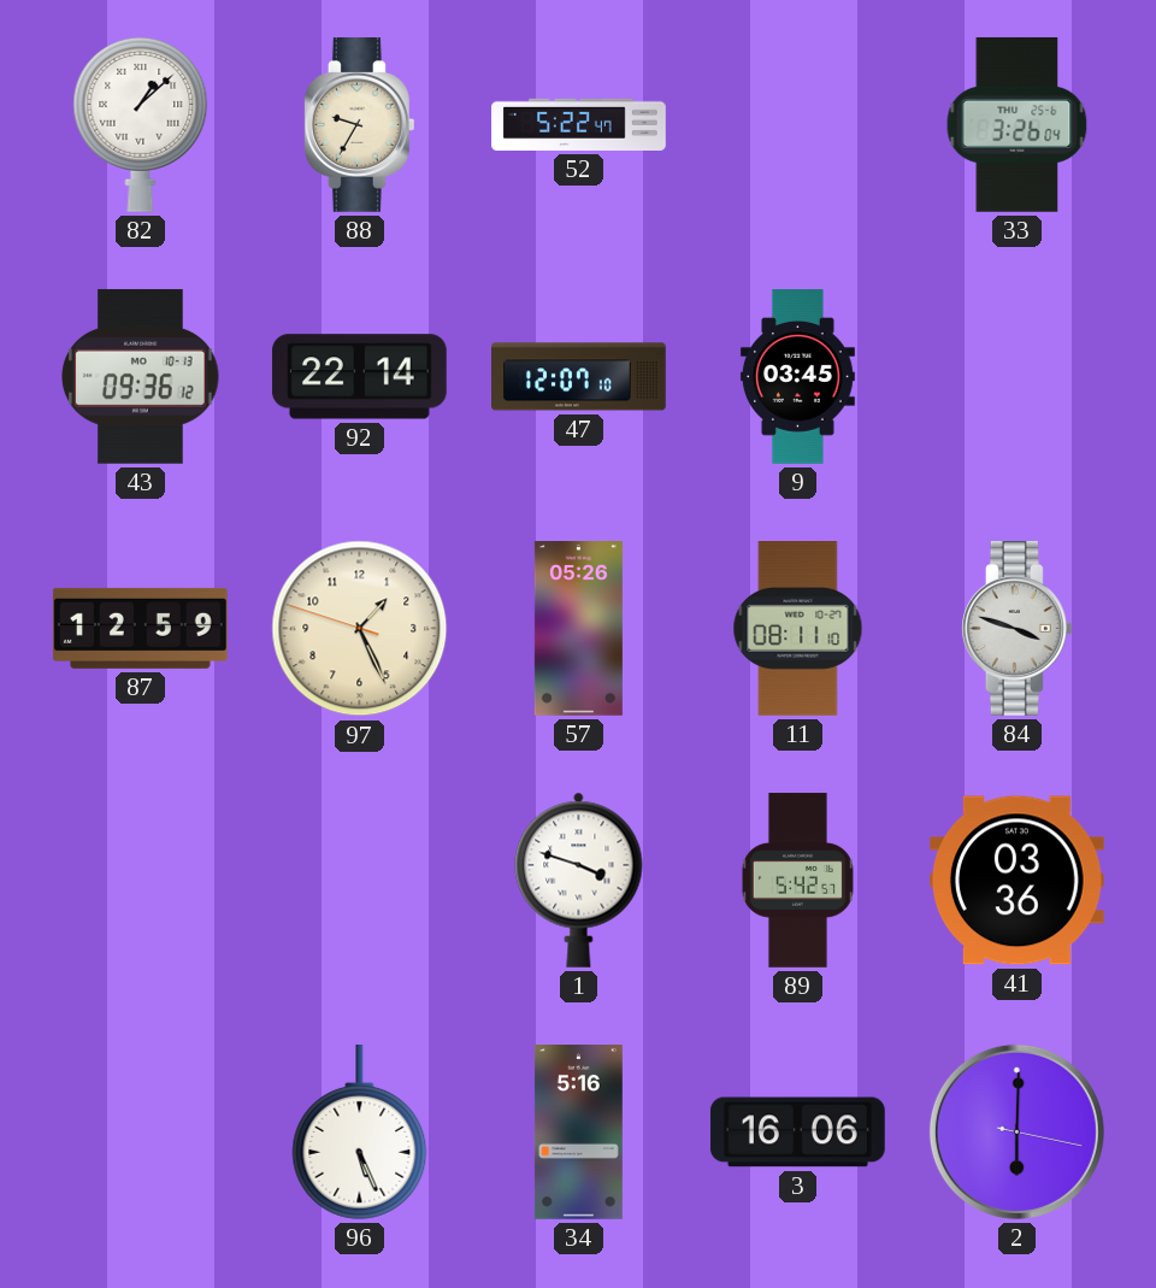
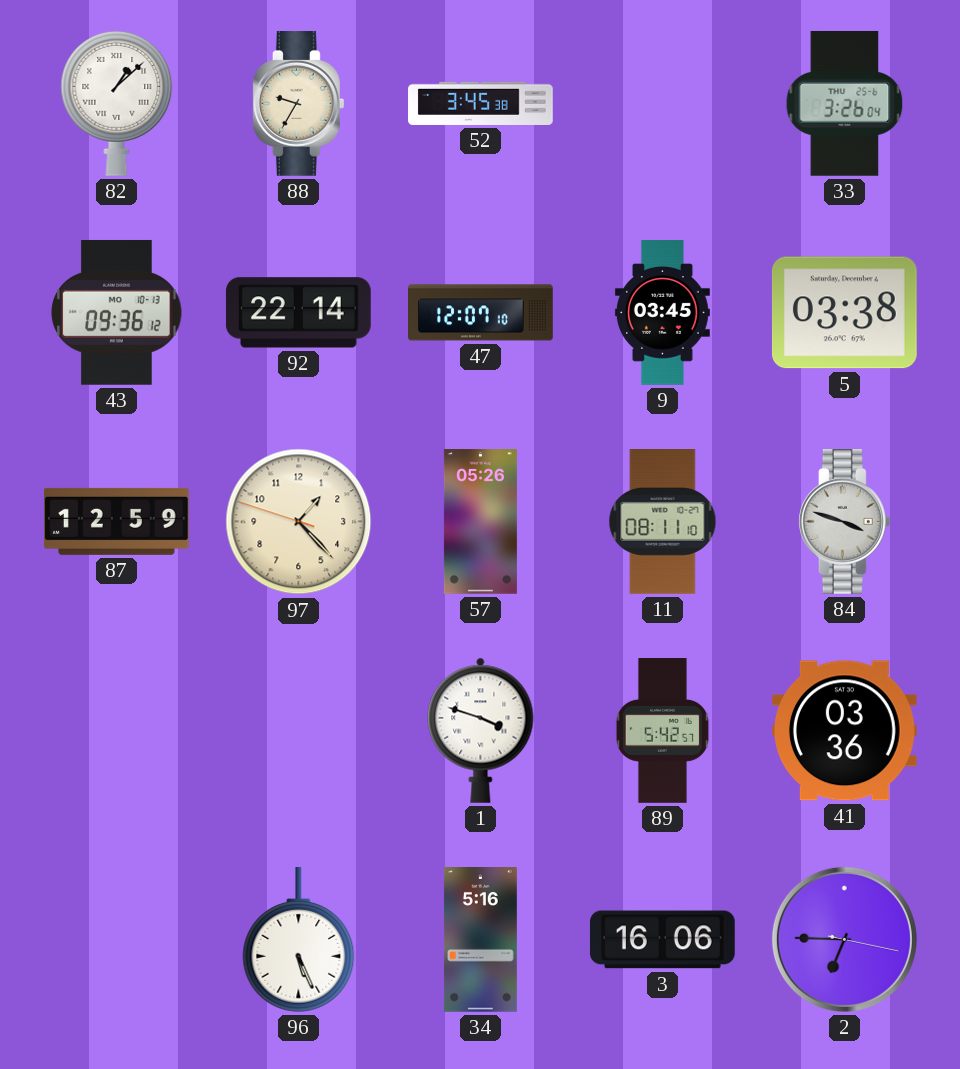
52: 5:22 -> 3:45 (481, 103)
5: none -> 03:38 (844, 313)
97: 1:25 -> 1:22 (299, 522)
2: 6:00 -> 6:45 (844, 939)
